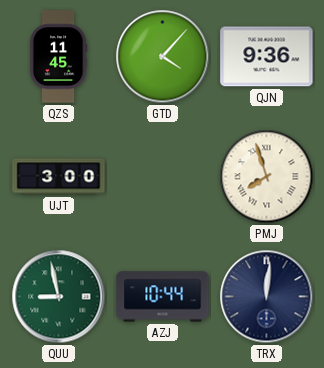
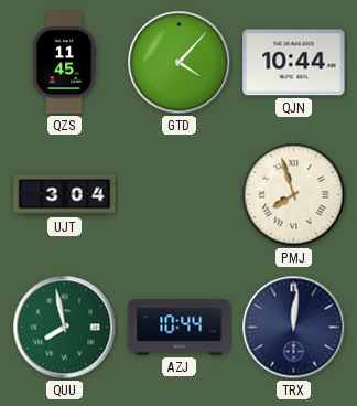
QJN: 9:36 -> 10:44 (294, 63)
UJT: 3:00 -> 3:04 (65, 195)
QUU: 8:58 -> 7:58 (65, 328)
